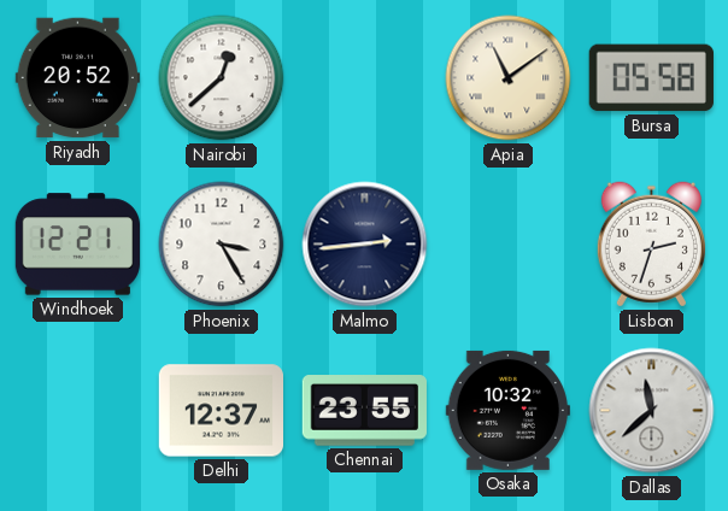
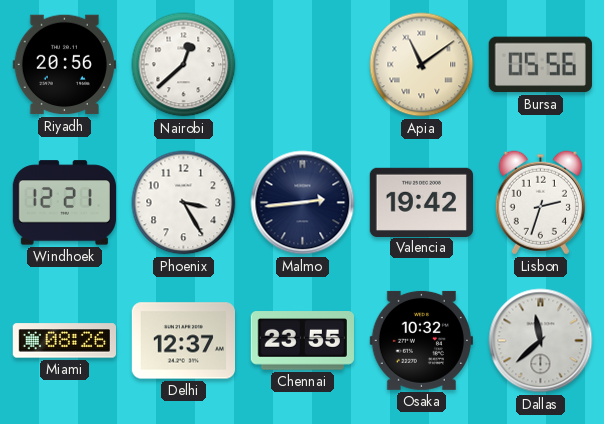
Riyadh: 20:52 -> 20:56 (64, 65)
Bursa: 05:58 -> 05:56 (540, 65)
Valencia: none -> 19:42 (421, 202)
Miami: none -> 08:26 (64, 341)
